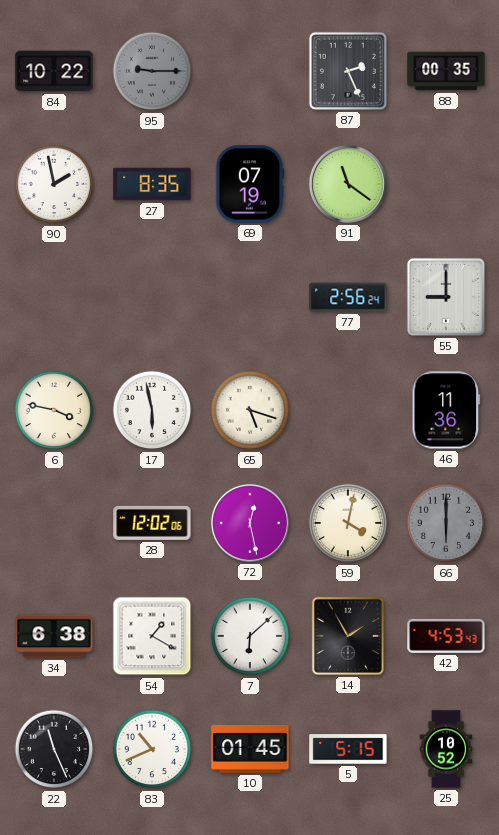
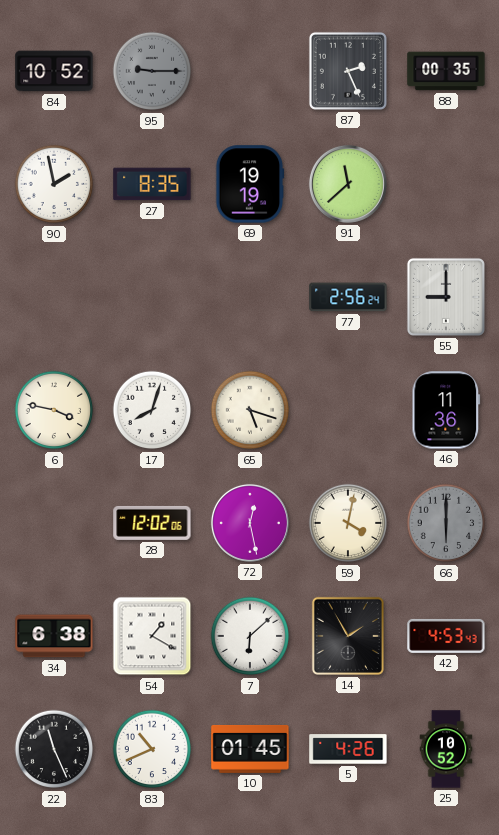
84: 10:22 -> 10:52 (54, 71)
69: 07:19 -> 19:19 (250, 184)
91: 11:21 -> 11:38 (348, 184)
17: 5:58 -> 8:03 (152, 410)
5: 5:15 -> 4:26 (348, 749)
